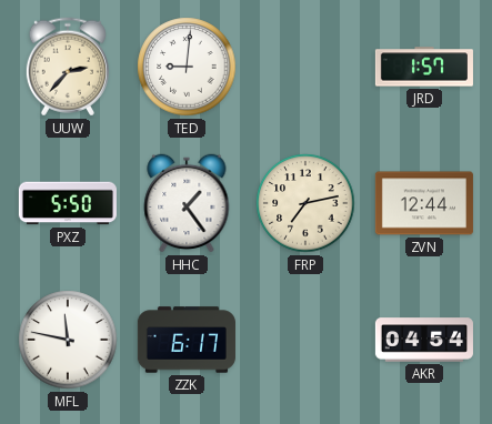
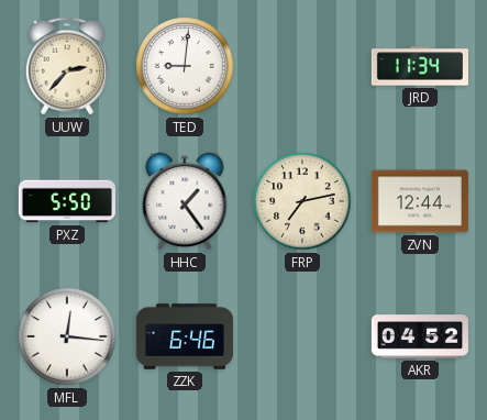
JRD: 1:57 -> 11:34 (420, 66)
MFL: 11:47 -> 12:16 (67, 336)
ZZK: 6:17 -> 6:46 (185, 336)
AKR: 04:54 -> 04:52 (420, 336)
